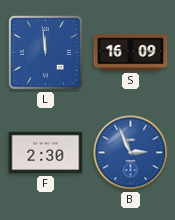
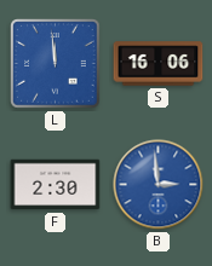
S: 16:09 -> 16:06 (159, 64)
B: 2:56 -> 2:59 (159, 185)
